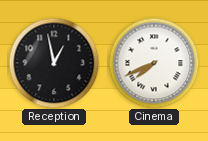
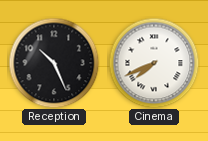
Reception: 12:58 -> 10:26 (54, 63)
